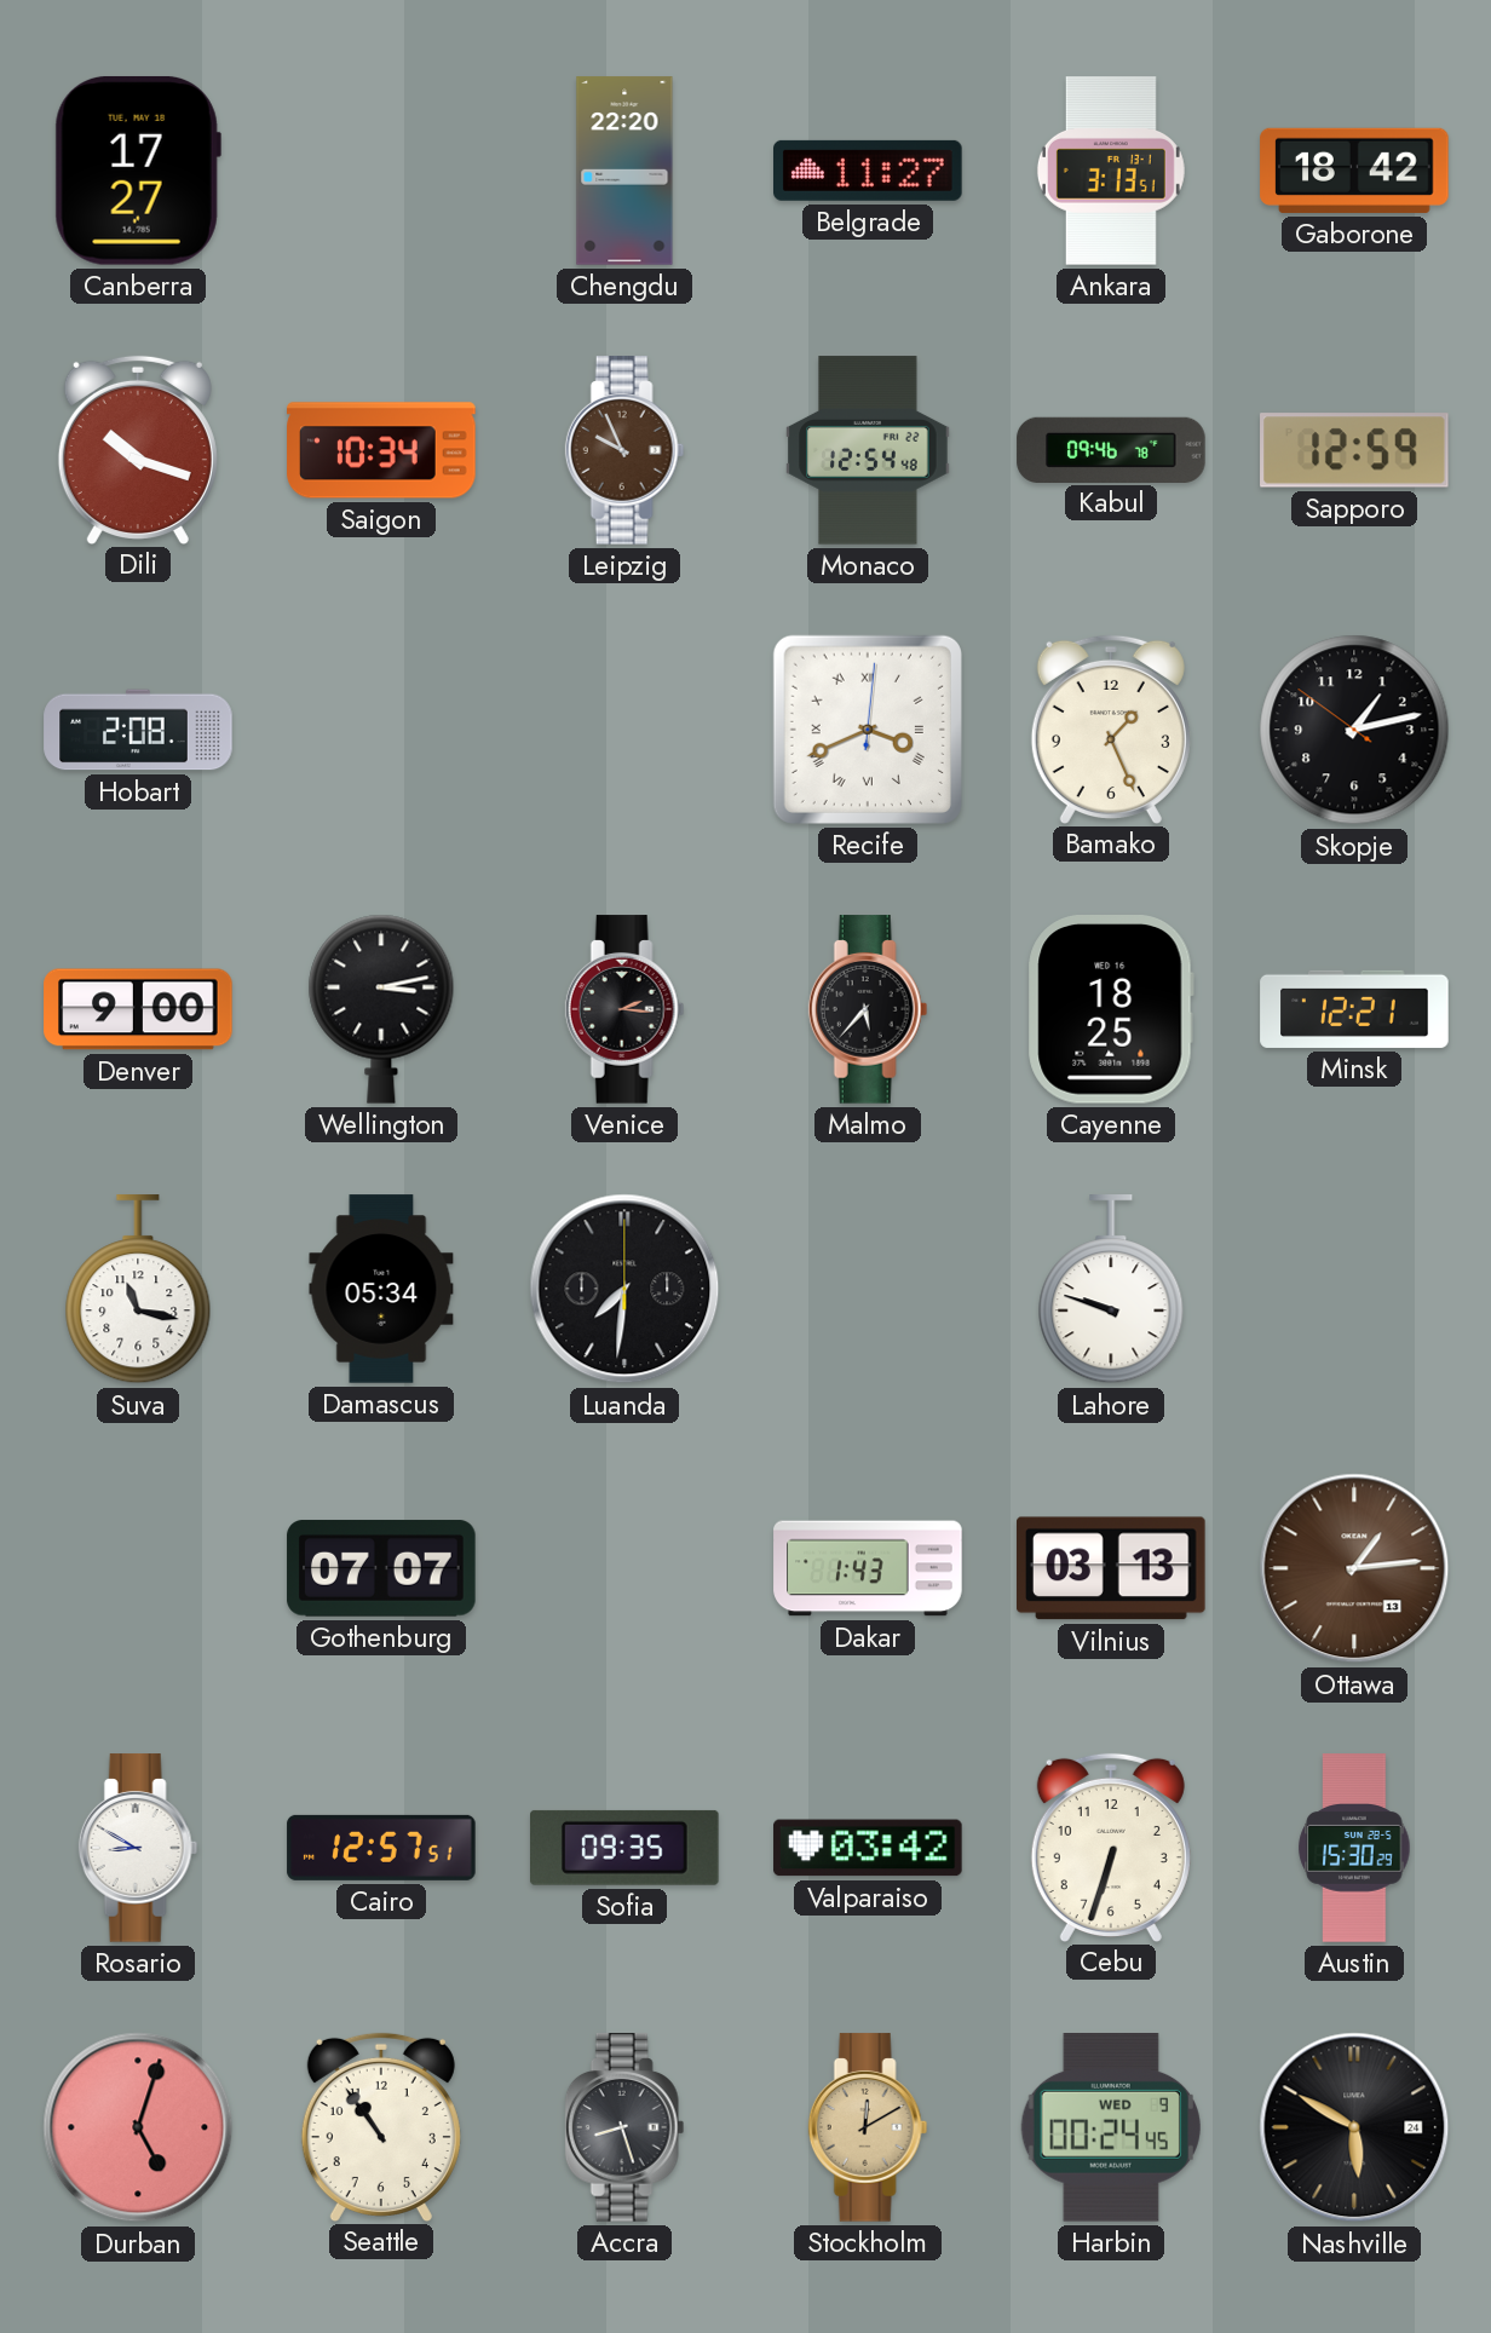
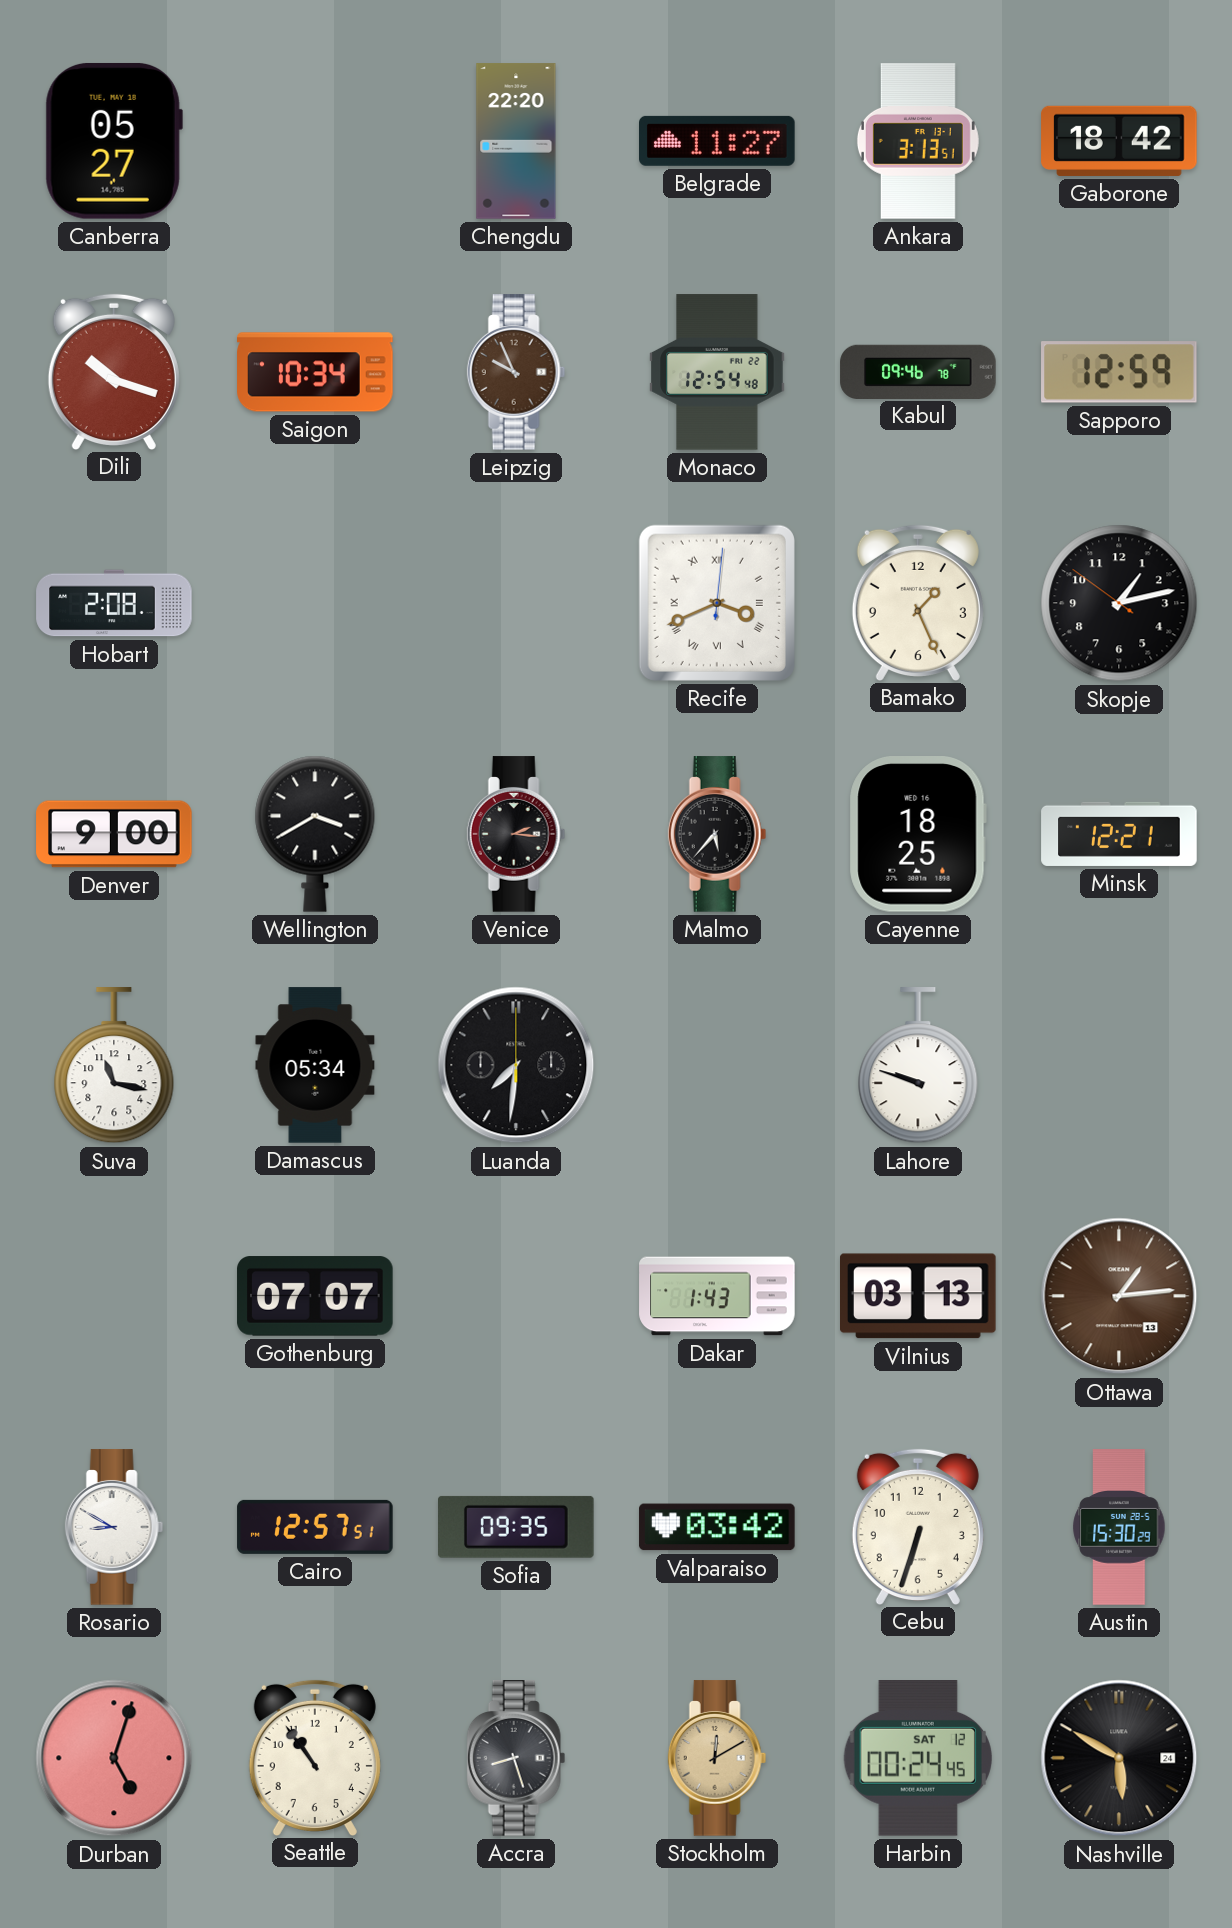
Canberra: 17:27 -> 05:27 (114, 141)
Wellington: 3:13 -> 3:40 (315, 834)
Harbin date: WED 9 -> SAT 12 (918, 1759)
